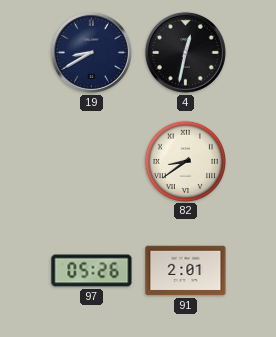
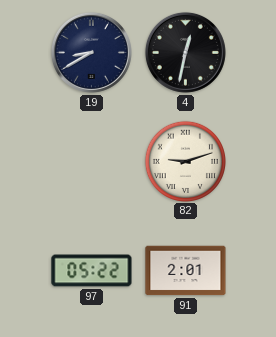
82: 8:39 -> 9:12 (185, 161)
97: 05:26 -> 05:22 (92, 271)
